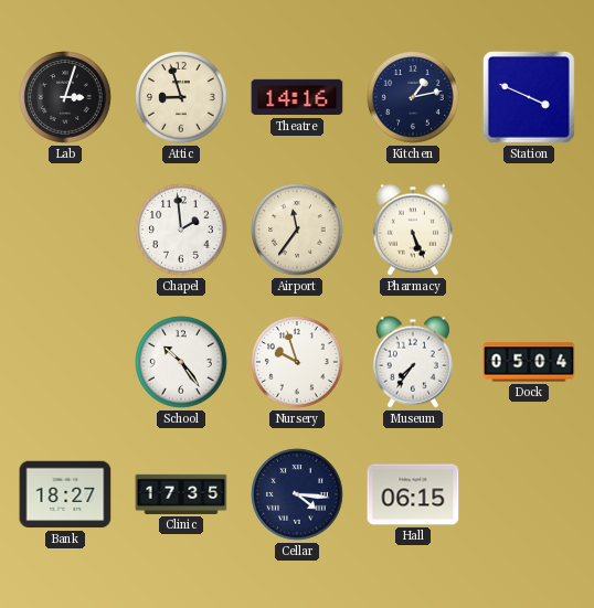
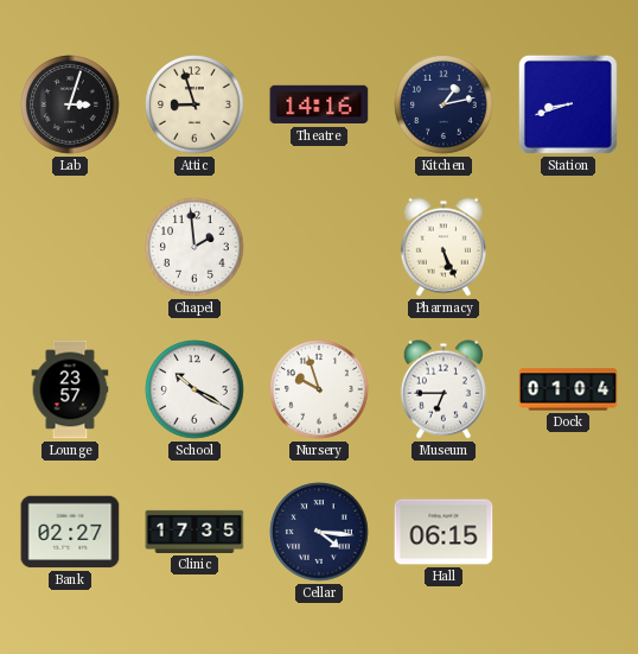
Station: 3:49 -> 8:42 (568, 104)
Airport: 11:36 -> none (297, 230)
Lounge: none -> 23:57 (70, 389)
School: 10:24 -> 10:20 (194, 389)
Museum: 7:36 -> 6:45 (444, 389)
Dock: 05:04 -> 01:04 (568, 389)
Bank: 18:27 -> 02:27 (70, 532)
